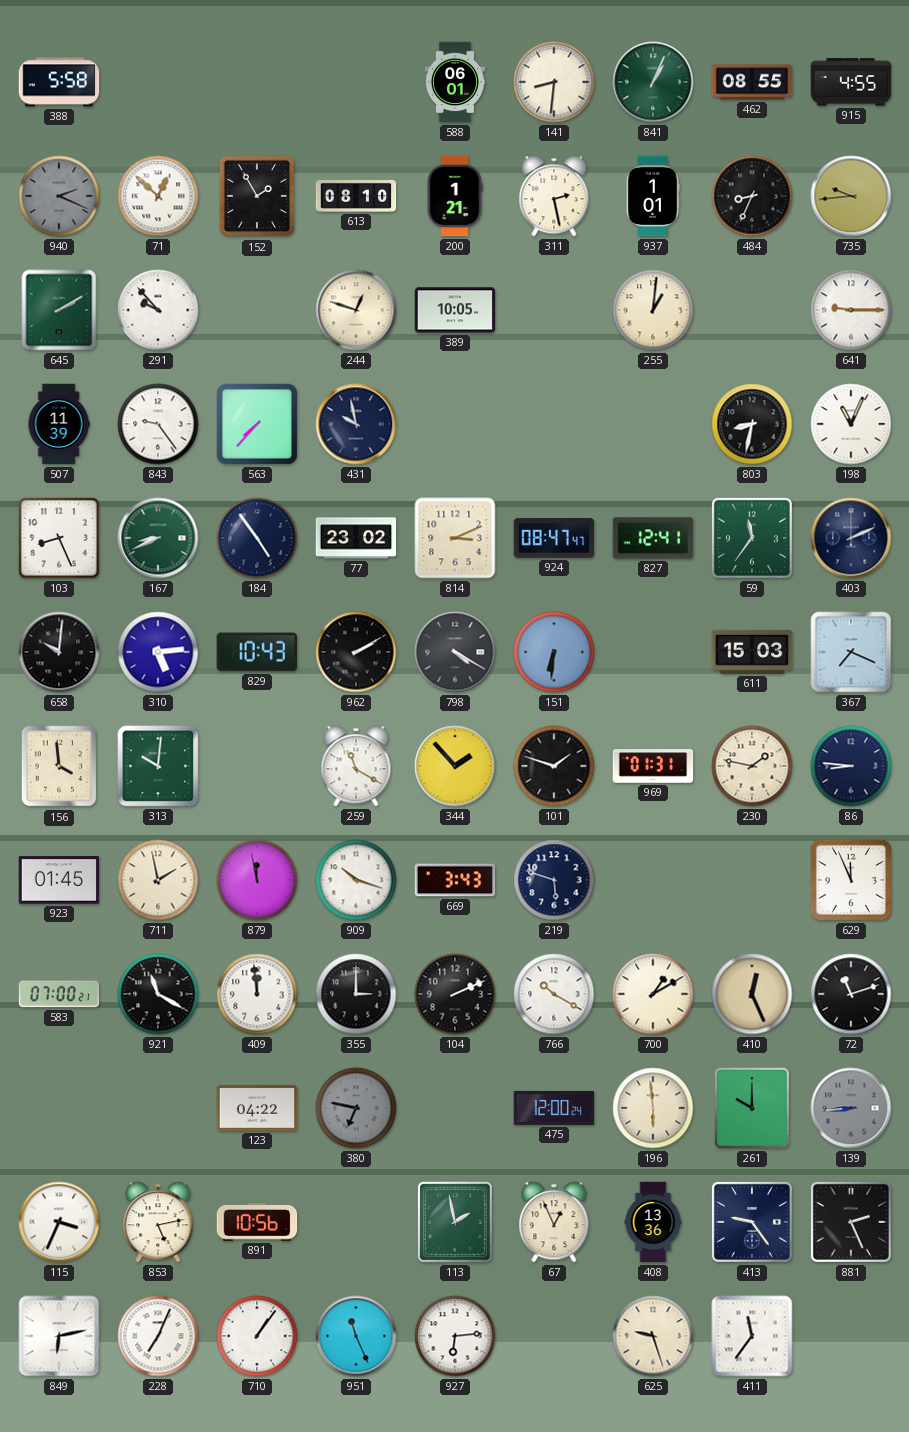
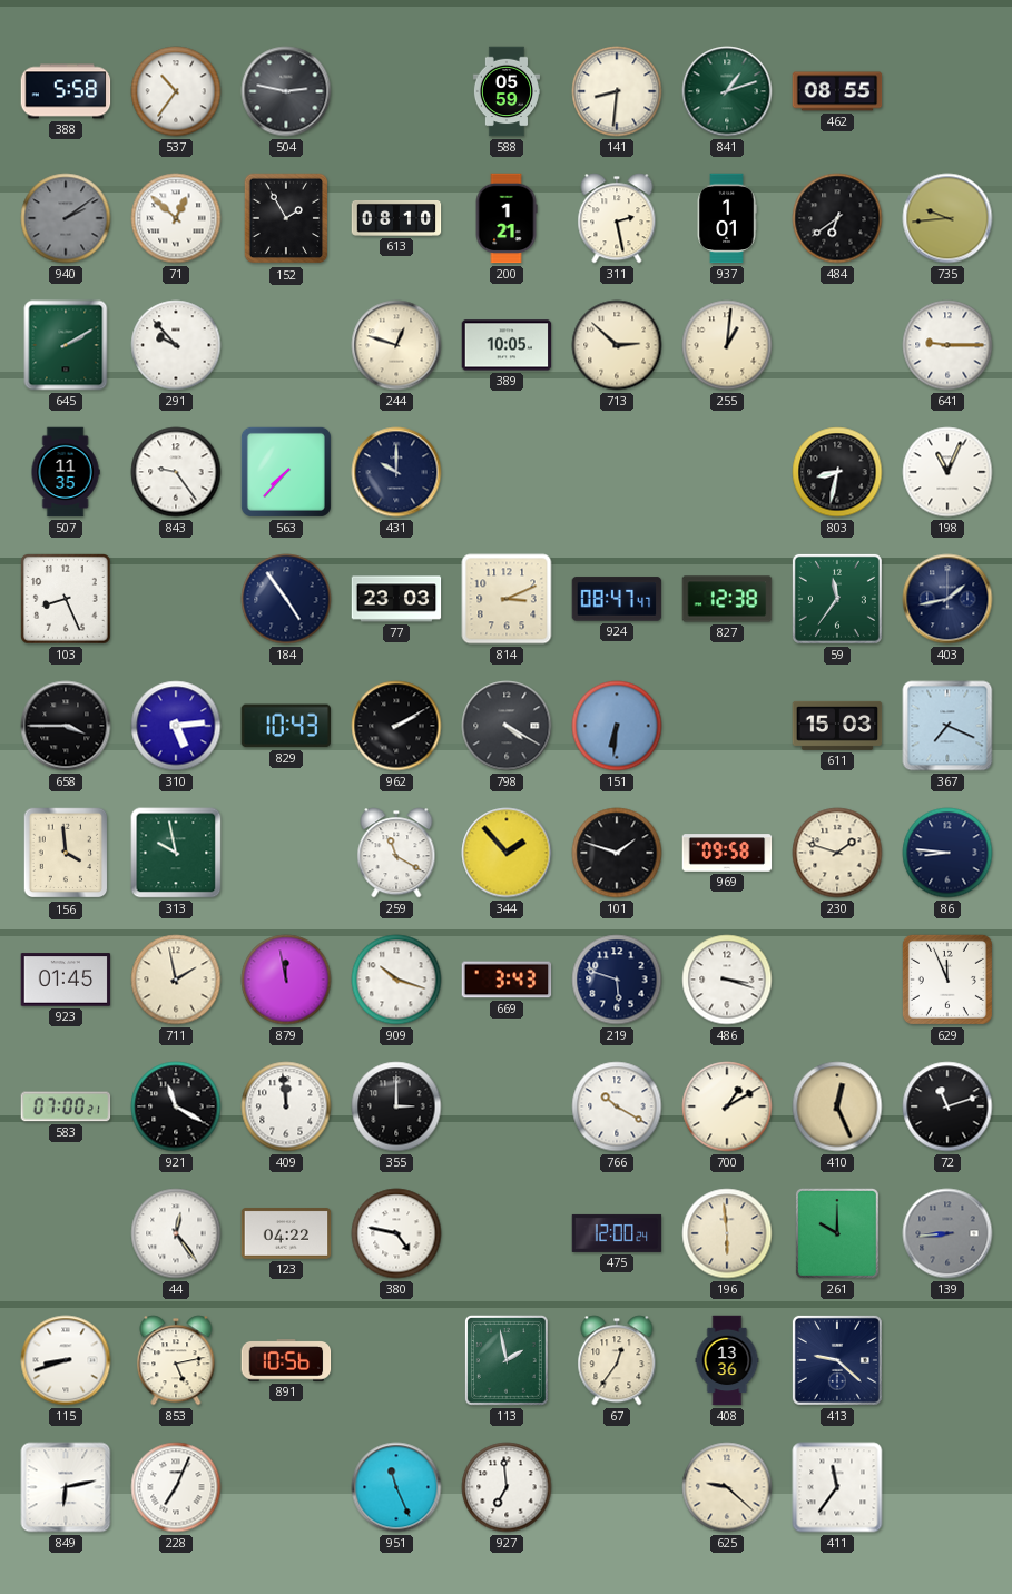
537: none -> 10:36 (176, 91)
504: none -> 2:47 (286, 91)
588: 06:01 -> 05:59 (507, 91)
841: 1:04 -> 1:12 (727, 91)
915: 4:55 -> none (851, 82)
940: 2:19 -> 2:09 (66, 218)
484: 8:34 -> 6:39 (837, 218)
713: none -> 2:52 (617, 345)
507: 11:39 -> 11:35 (66, 472)
431: 9:58 -> 10:00 (396, 472)
167: 8:41 -> none (158, 538)
77: 23:02 -> 23:03 (396, 599)
827: 12:41 -> 12:38 (727, 599)
403: 2:11 -> 1:43 (947, 599)
658: 10:01 -> 3:45 (66, 726)
313: 10:01 -> 9:58 (176, 853)
969: 01:31 -> 09:58 (727, 853)
230: 1:47 -> 1:48 (837, 853)
486: none -> 3:18 (727, 980)
104: 2:11 -> none (455, 994)
44: none -> 12:24 (176, 1233)
380: 6:47 -> 4:47 (396, 1233)
380 dial: grey -> white (396, 1233)
115: 3:34 -> 8:42 (66, 1360)
67: 12:56 -> 12:36 (617, 1360)
413: 9:24 -> 9:22 (837, 1360)
881: 2:26 -> none (851, 1222)
710: 1:06 -> none (257, 1336)
927: 6:14 -> 6:59 (507, 1487)
625: 9:27 -> 9:22 (727, 1487)
